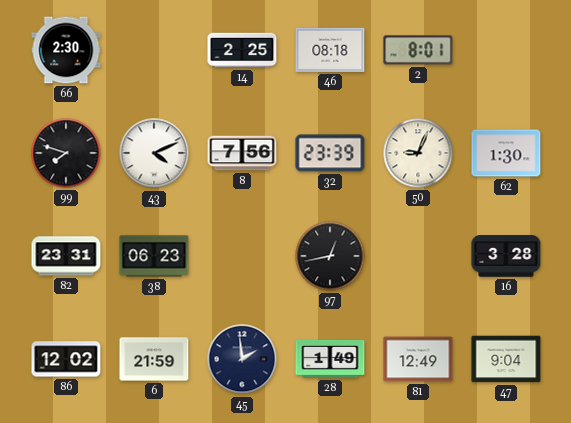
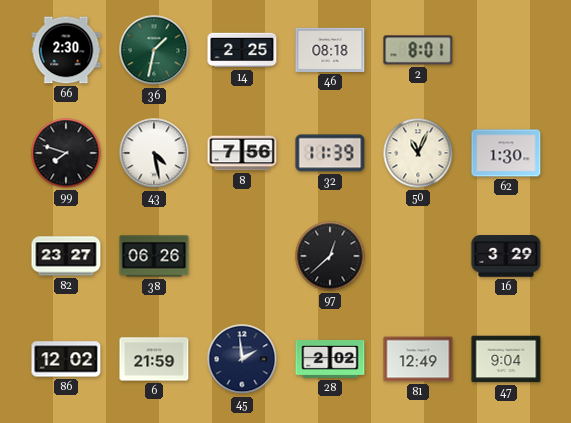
36: none -> 1:32 (154, 50)
43: 4:11 -> 4:28 (154, 153)
32: 23:39 -> 11:39 (330, 153)
50: 9:04 -> 11:04 (418, 153)
82: 23:31 -> 23:27 (66, 256)
38: 06:23 -> 06:26 (154, 256)
97: 12:43 -> 12:38 (330, 256)
16: 3:28 -> 3:29 (506, 256)
28: 1:49 -> 2:02 (330, 359)
